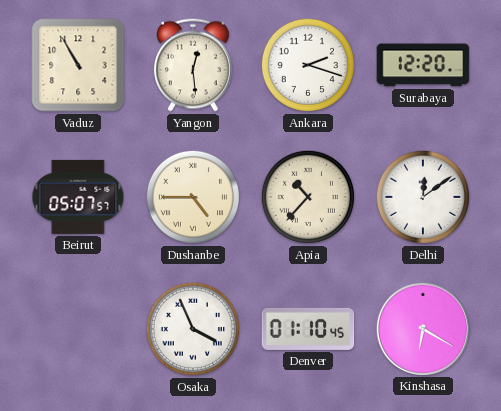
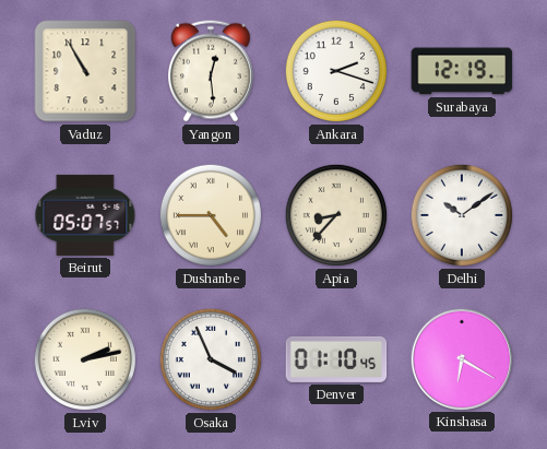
Surabaya: 12:20 -> 12:19 (462, 71)
Apia: 10:37 -> 8:37 (336, 215)
Delhi: 12:09 -> 10:09 (462, 215)
Lviv: none -> 2:13 (85, 359)
